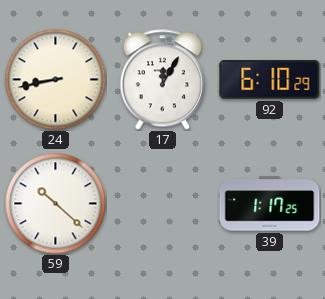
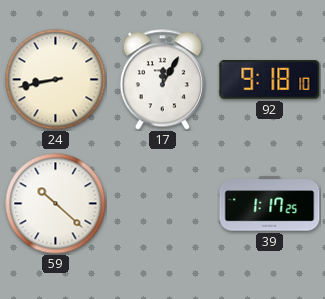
92: 6:10 -> 9:18 (270, 80)
